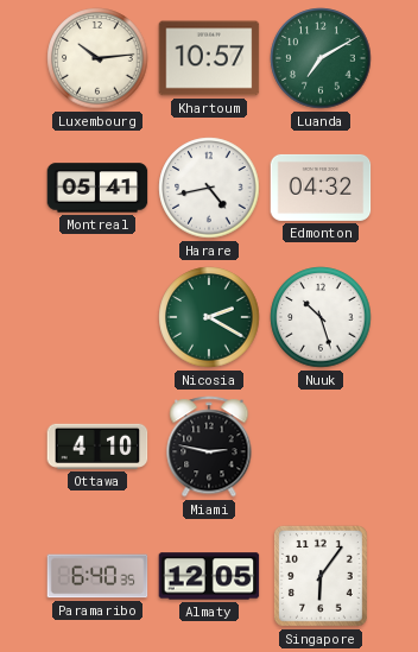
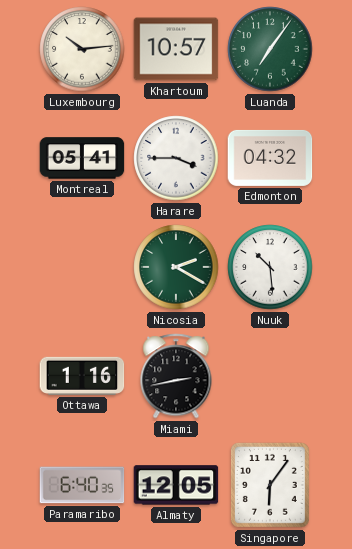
Luanda: 7:10 -> 7:06 (270, 49)
Harare: 4:43 -> 3:45 (176, 158)
Nuuk: 10:27 -> 10:29 (270, 267)
Ottawa: 4:10 -> 1:16 (82, 376)
Miami: 2:47 -> 2:43 (176, 376)
